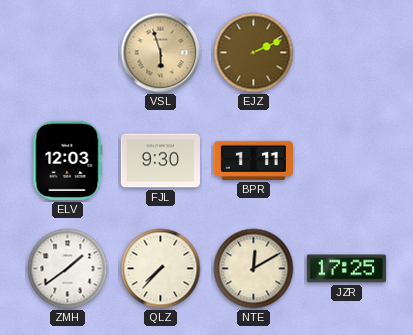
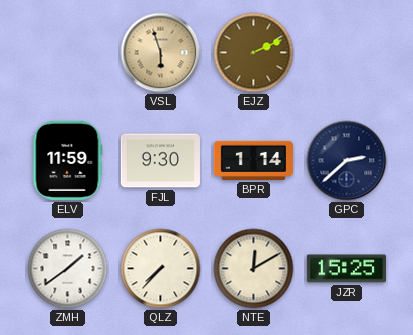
ELV: 12:03 -> 11:59 (68, 160)
BPR: 1:11 -> 1:14 (253, 160)
GPC: none -> 2:38 (347, 161)
JZR: 17:25 -> 15:25 (346, 269)
